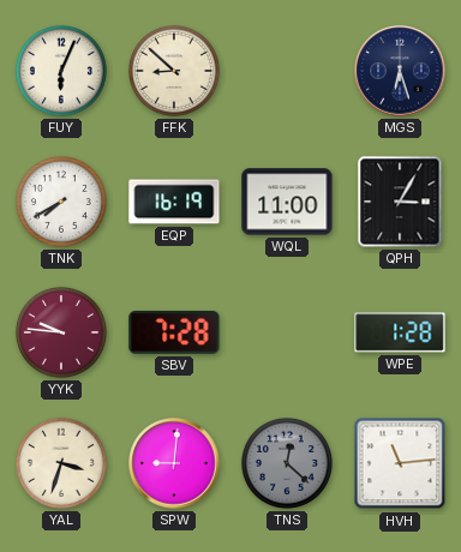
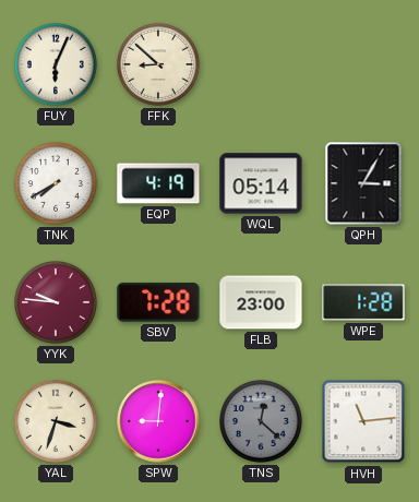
MGS: 6:27 -> none (400, 71)
EQP: 16:19 -> 4:19 (158, 183)
WQL: 11:00 -> 05:14 (261, 183)
FLB: none -> 23:00 (261, 302)
